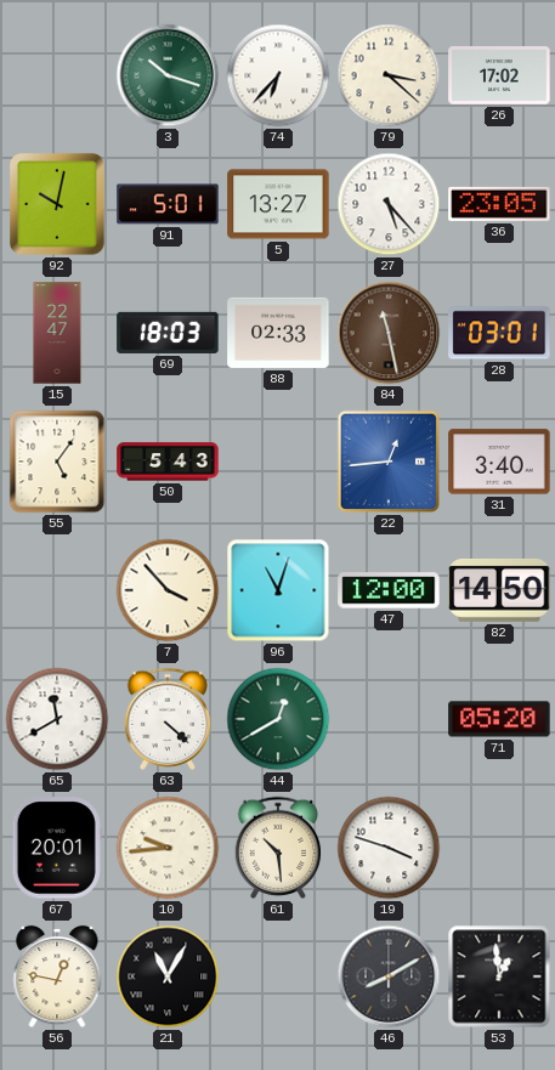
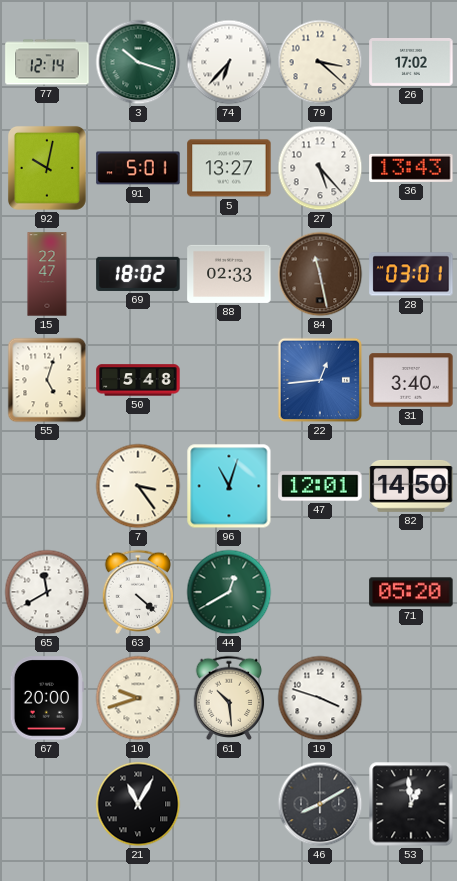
77: none -> 12:14 (47, 62)
36: 23:05 -> 13:43 (411, 168)
69: 18:03 -> 18:02 (138, 274)
55: 5:06 -> 5:03 (47, 380)
50: 5:43 -> 5:48 (138, 380)
7: 3:53 -> 3:24 (138, 486)
47: 12:00 -> 12:01 (320, 486)
67: 20:01 -> 20:00 (47, 698)
10: 9:44 -> 9:42 (138, 698)
56: 12:47 -> none (57, 976)
